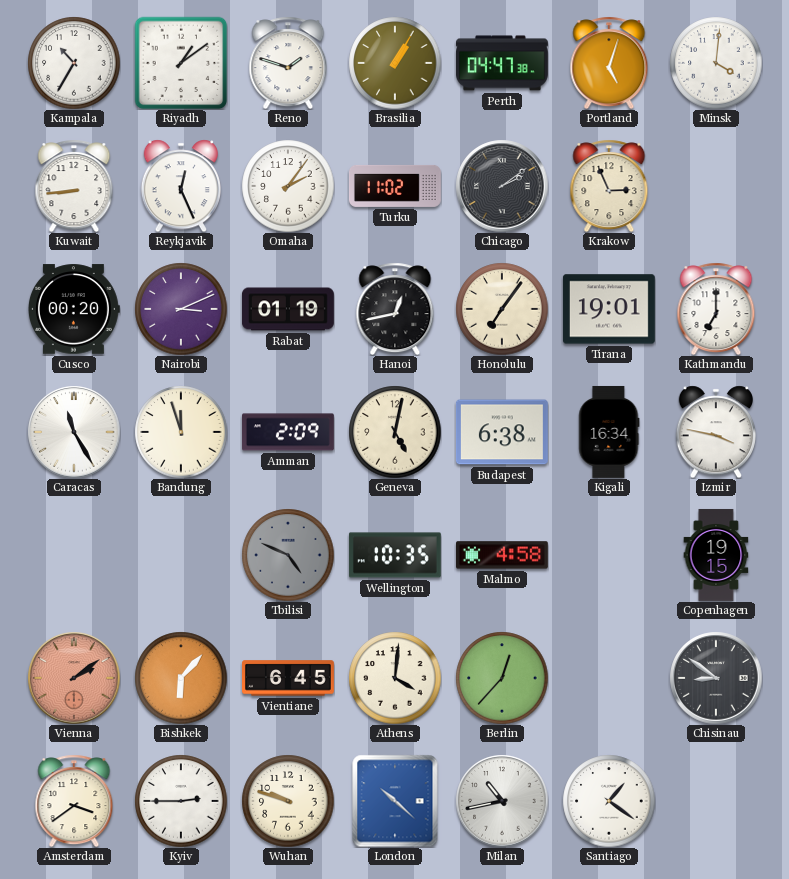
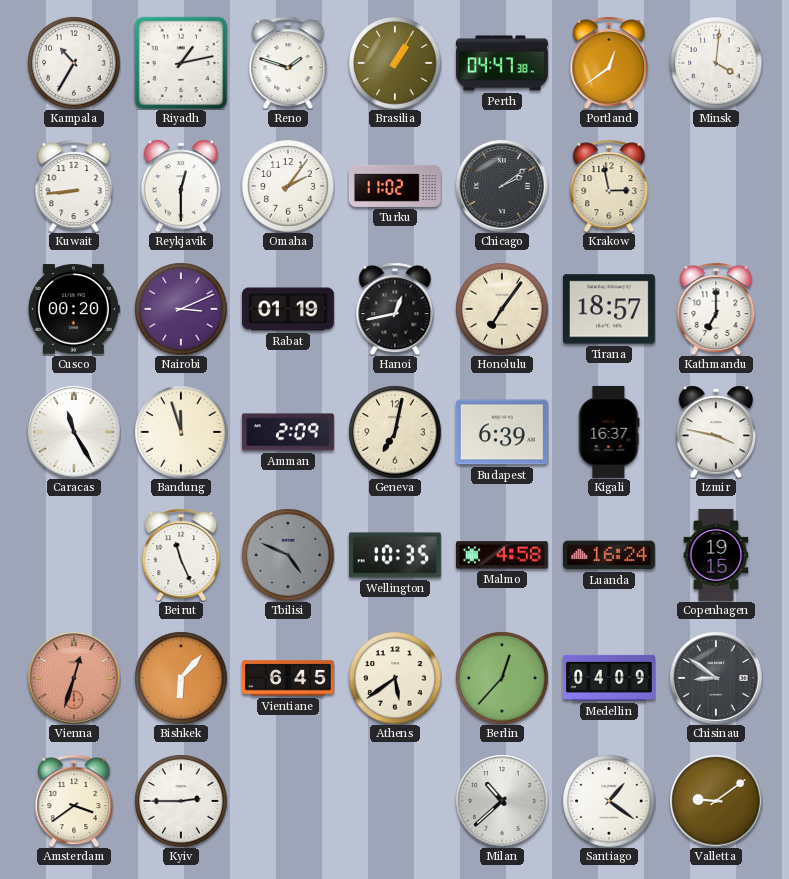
Riyadh: 1:09 -> 1:13 (181, 63)
Portland: 5:03 -> 12:39 (609, 63)
Reykjavik: 12:26 -> 12:30 (181, 186)
Krakow: 2:56 -> 2:58 (609, 186)
Tirana: 19:01 -> 18:57 (609, 309)
Geneva: 5:02 -> 7:02 (395, 432)
Budapest: 6:38 -> 6:39 (502, 432)
Kigali: 16:34 -> 16:37 (609, 432)
Beirut: none -> 11:26 (181, 555)
Luanda: none -> 16:24 (609, 555)
Vienna: 2:09 -> 12:33 (74, 678)
Athens: 4:01 -> 5:39 (395, 678)
Medellin: none -> 04:09 (610, 678)
Wuhan: 9:48 -> none (288, 801)
London: 10:22 -> none (395, 801)
Milan: 10:43 -> 10:38 (502, 801)
Valletta: none -> 9:09 (716, 801)
